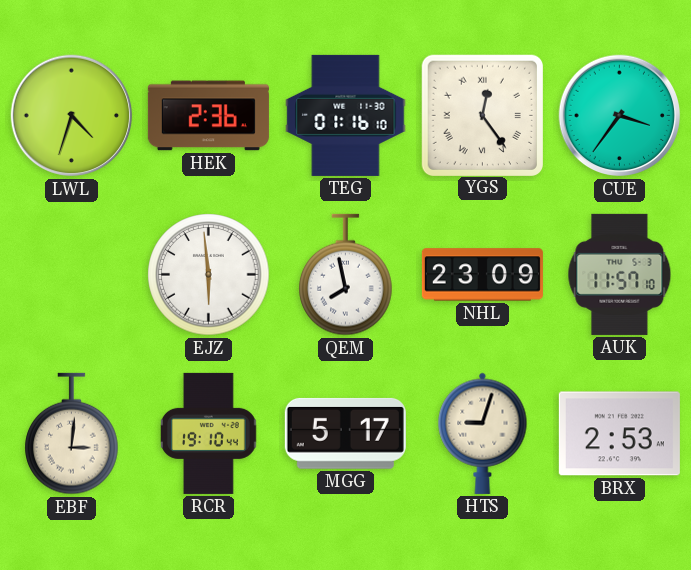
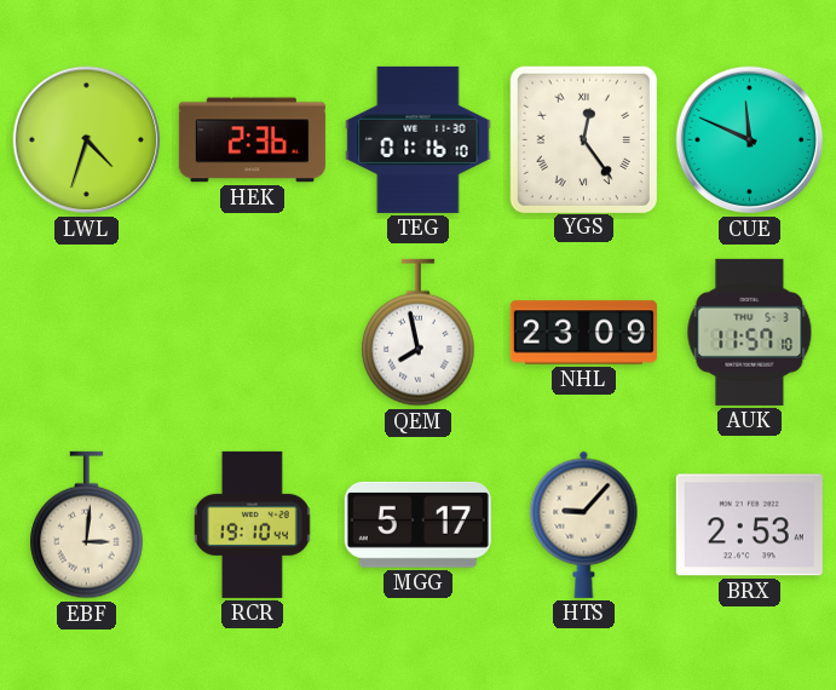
CUE: 3:36 -> 11:49 (750, 140)
EJZ: 5:59 -> none (209, 275)
HTS: 9:03 -> 9:07 (584, 524)
